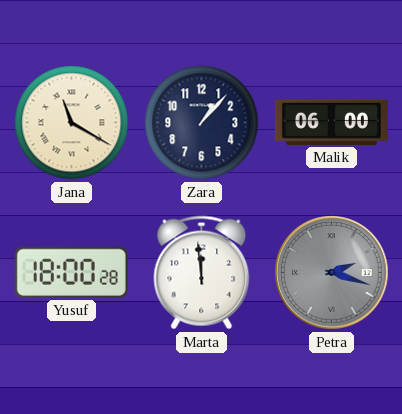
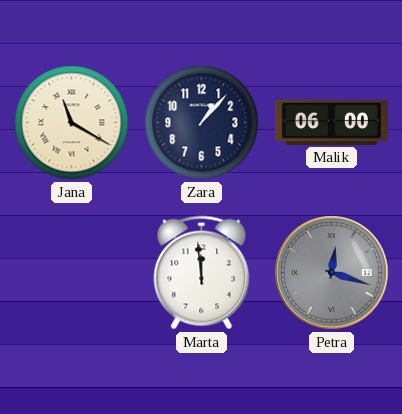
Yusuf: 18:00 -> none (71, 272)
Petra: 2:18 -> 12:18 (332, 273)
